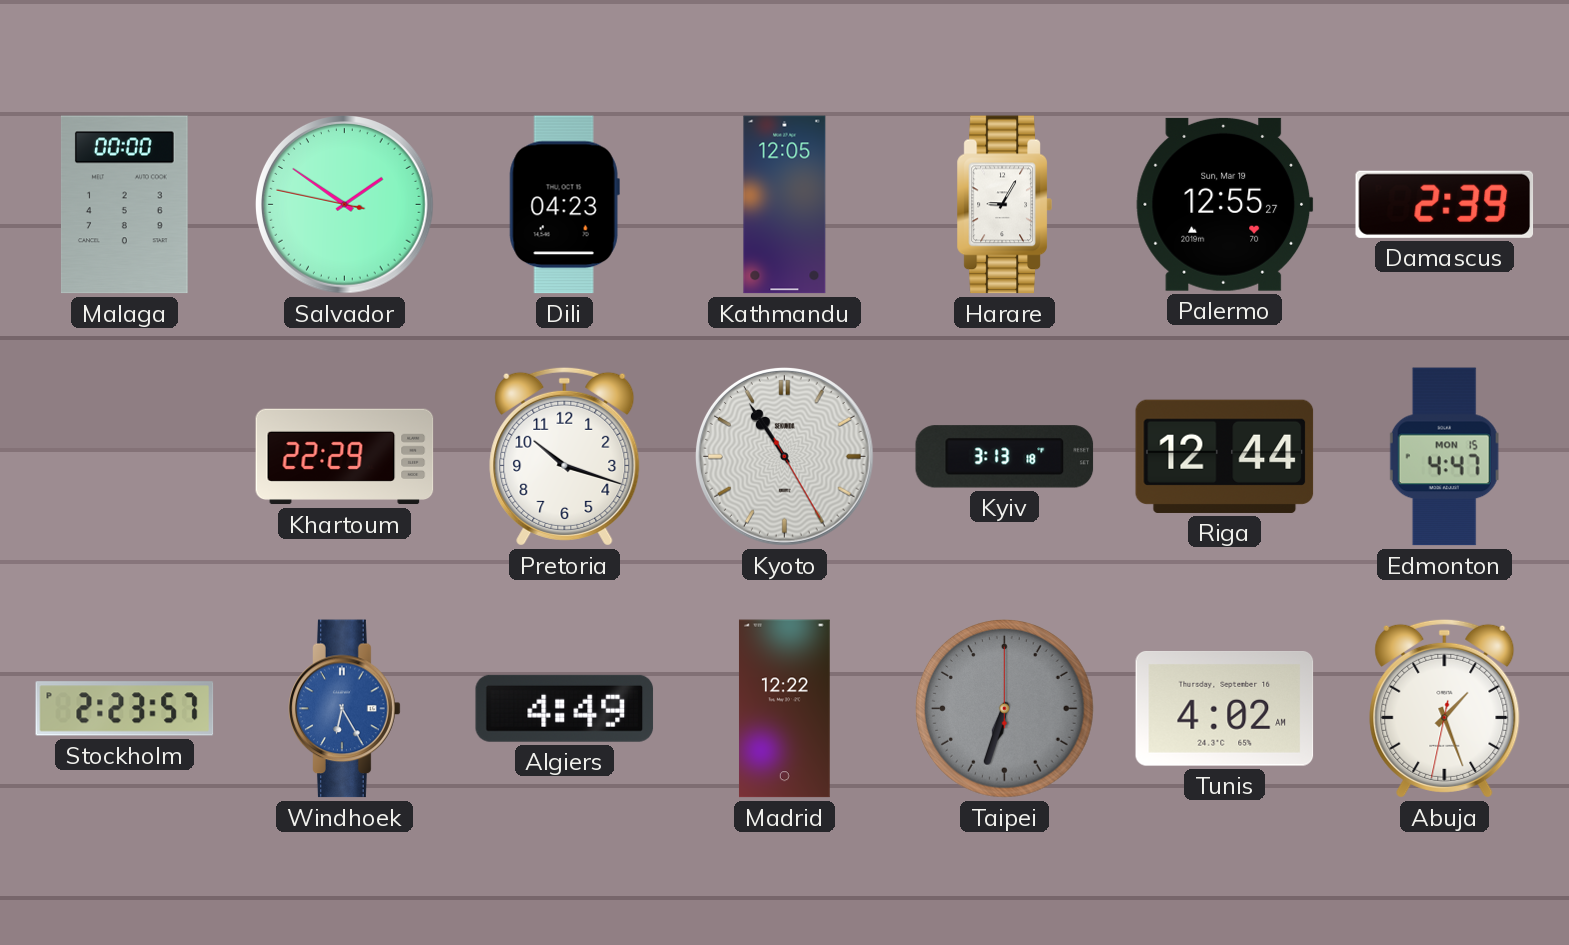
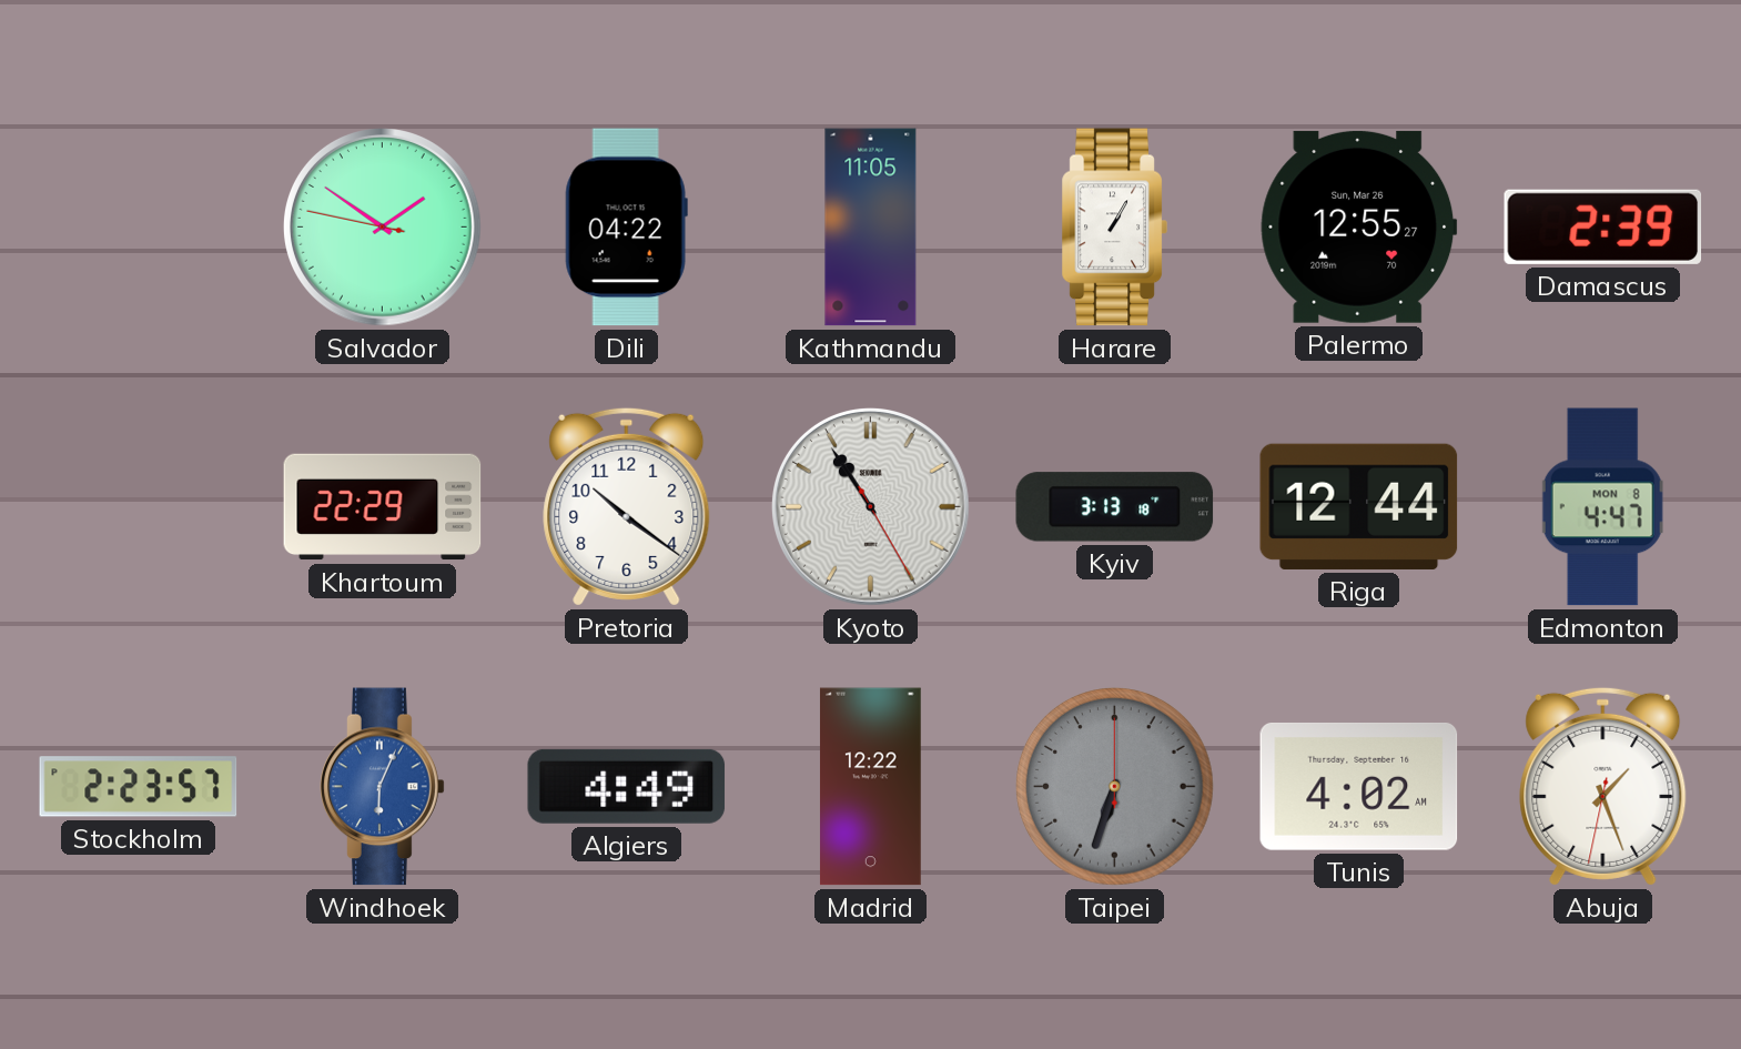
Malaga: 00:00 -> none (124, 205)
Dili: 04:23 -> 04:22 (626, 228)
Kathmandu: 12:05 -> 11:05 (871, 228)
Harare: 9:05 -> 1:05 (1114, 228)
Palermo date: Sun, Mar 19 -> Sun, Mar 26 (1359, 226)
Pretoria: 10:18 -> 10:21 (627, 506)
Edmonton date: MON 15 -> MON 8 (1602, 507)
Windhoek: 6:25 -> 6:04 (383, 787)
